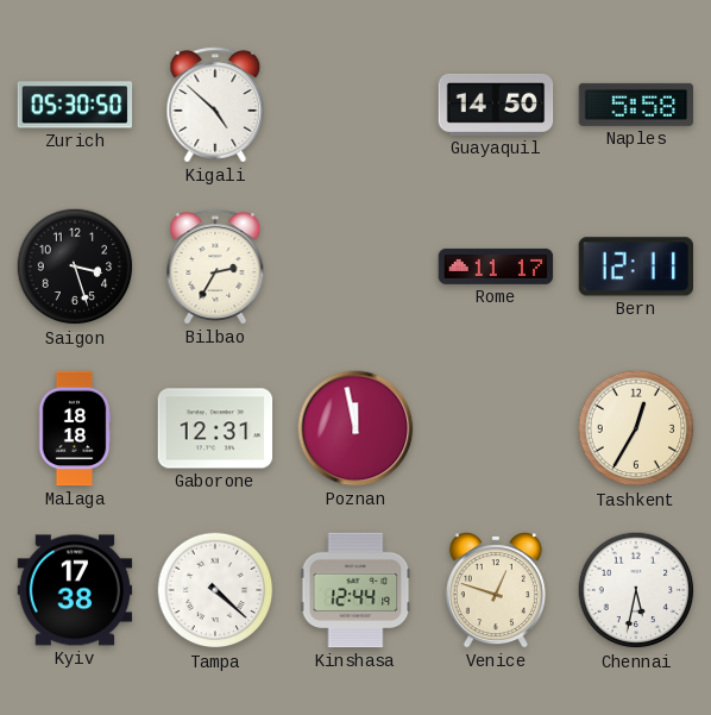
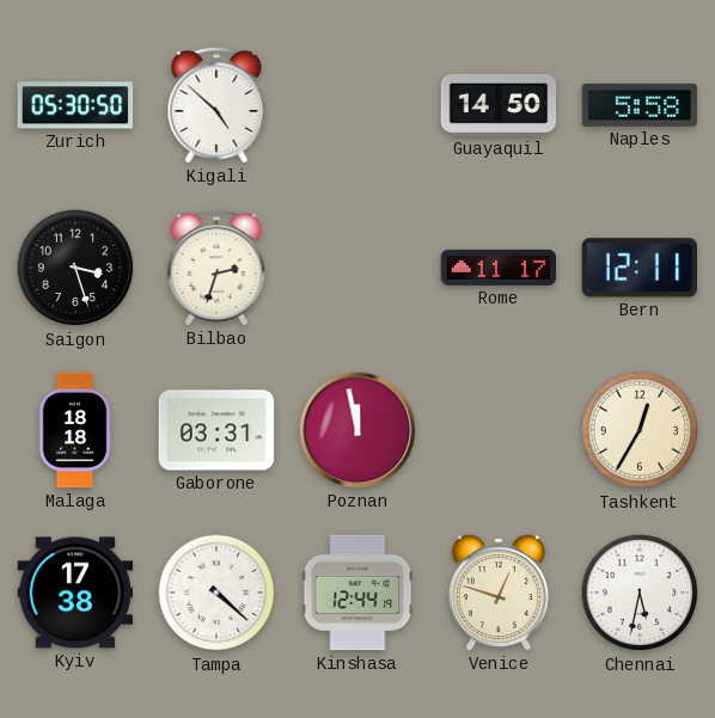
Bilbao: 2:35 -> 2:33 (216, 268)
Gaborone: 12:31 -> 03:31 (216, 430)
